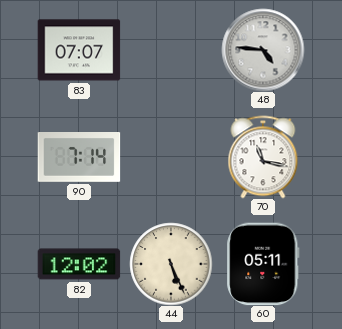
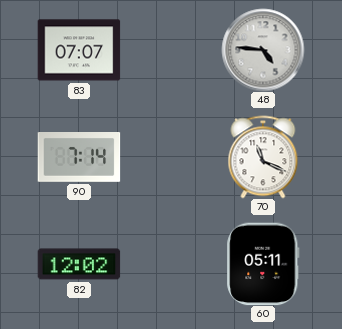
70: 11:17 -> 11:19 (263, 157)
44: 5:26 -> none (171, 264)
